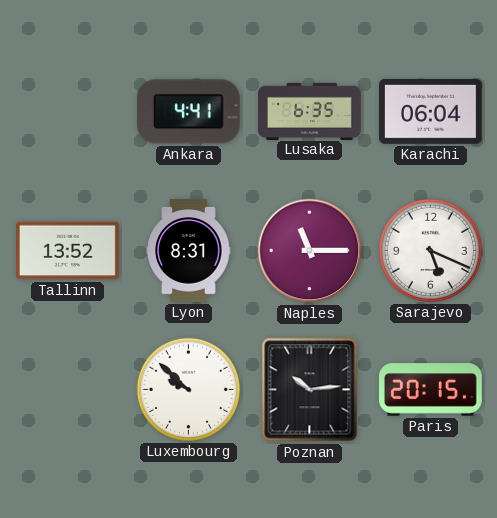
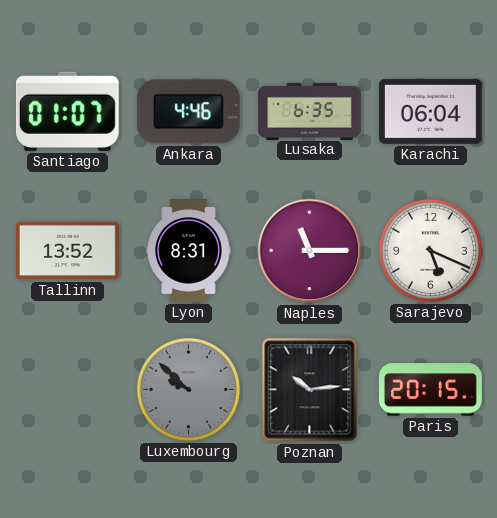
Santiago: none -> 01:07 (67, 111)
Ankara: 4:41 -> 4:46 (188, 112)
Luxembourg dial: white -> grey (188, 389)
